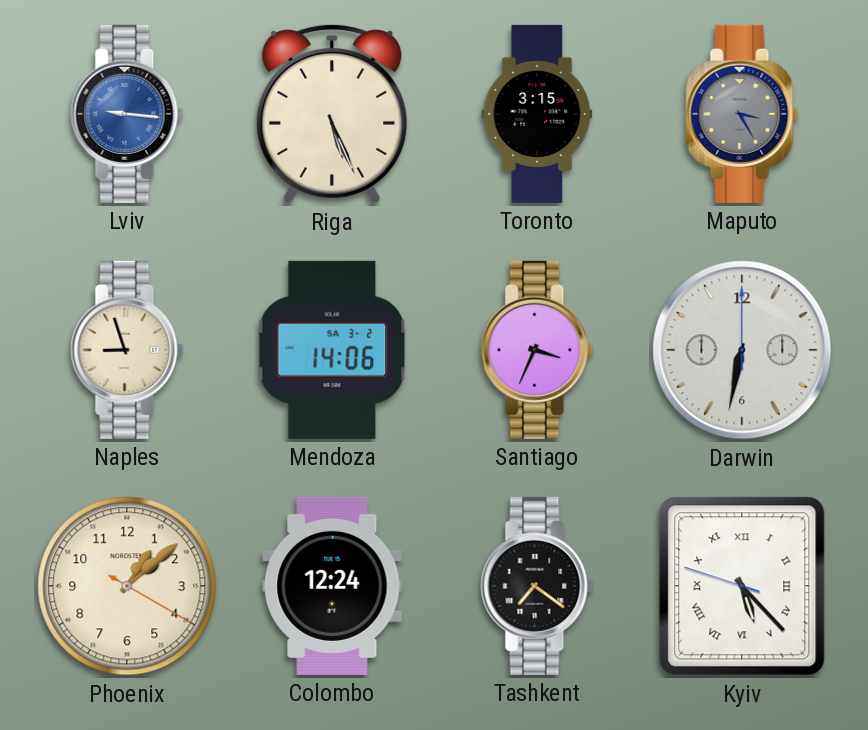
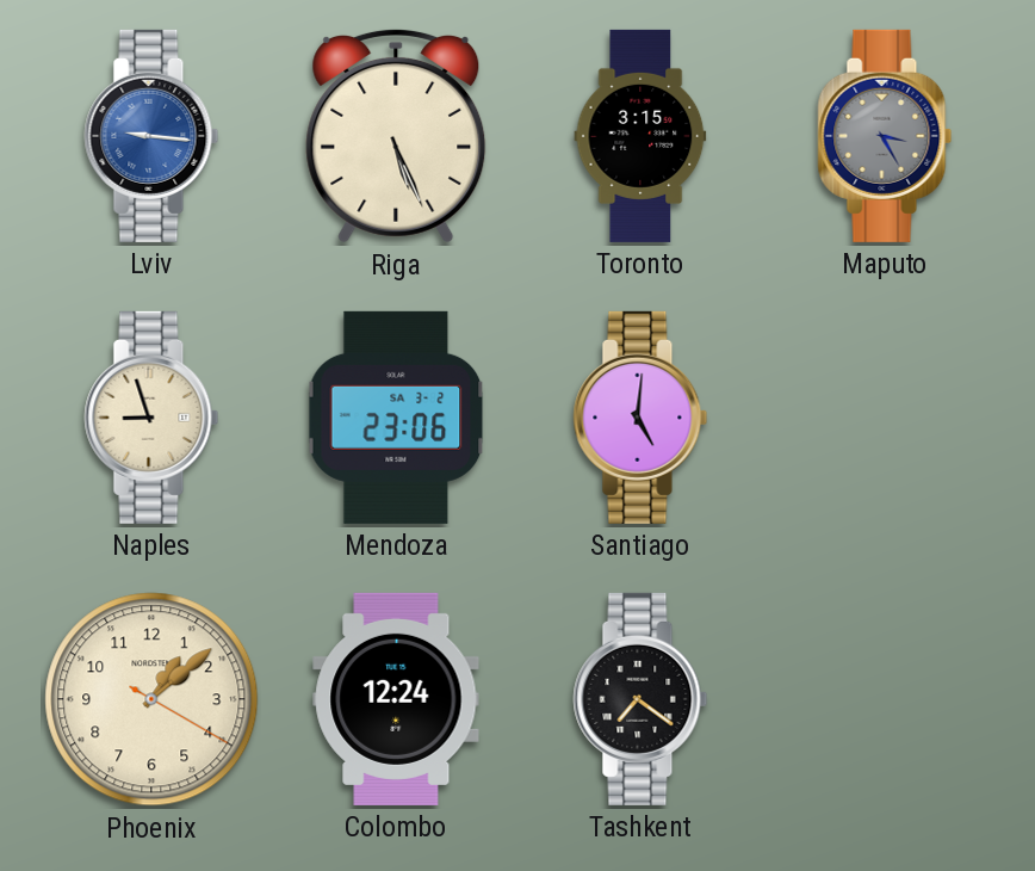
Mendoza: 14:06 -> 23:06 (396, 418)
Santiago: 3:34 -> 5:01 (640, 418)
Darwin: 6:32 -> none (742, 350)
Kyiv: 5:22 -> none (742, 586)
